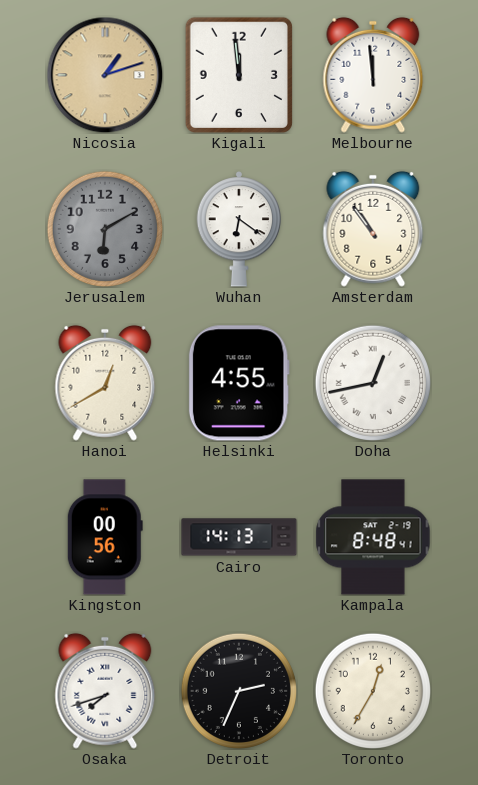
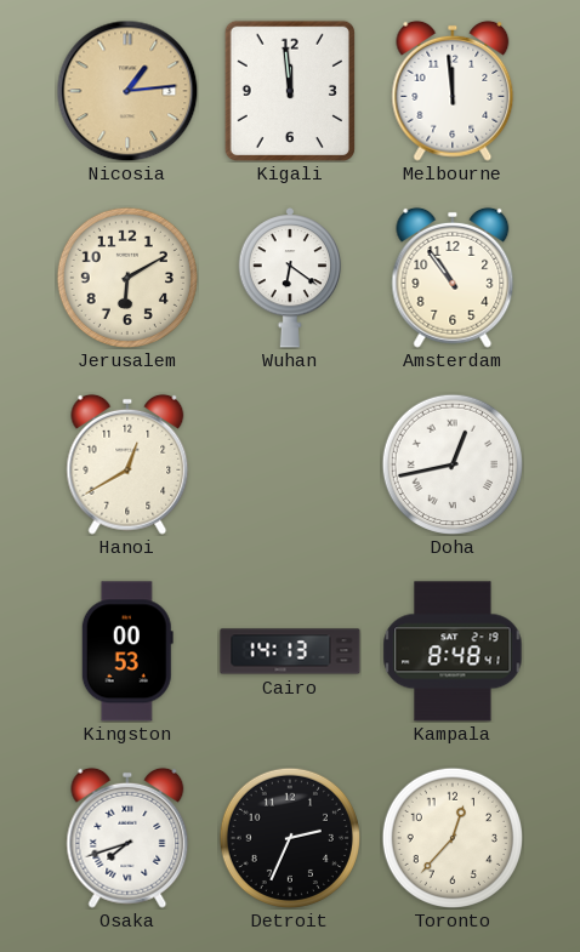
Nicosia: 1:12 -> 1:14 (127, 91)
Jerusalem dial: grey -> cream (126, 277)
Helsinki: 4:55 -> none (239, 383)
Kingston: 00:56 -> 00:53 (127, 651)
Toronto: 12:35 -> 12:37 (451, 837)
